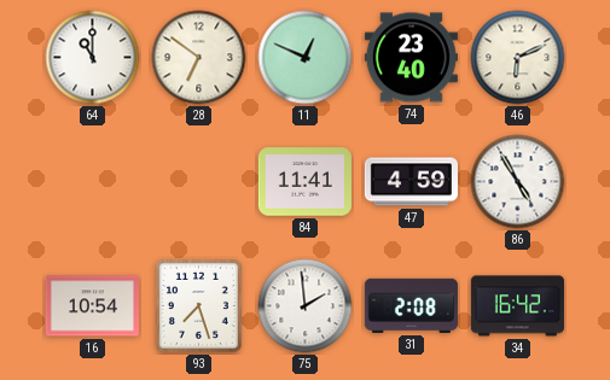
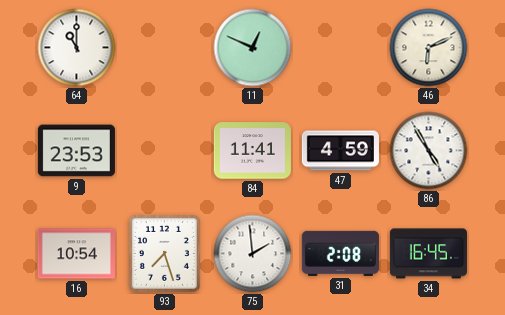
28: 6:51 -> none (199, 58)
74: 23:40 -> none (411, 58)
9: none -> 23:53 (76, 151)
34: 16:42 -> 16:45 (428, 254)
